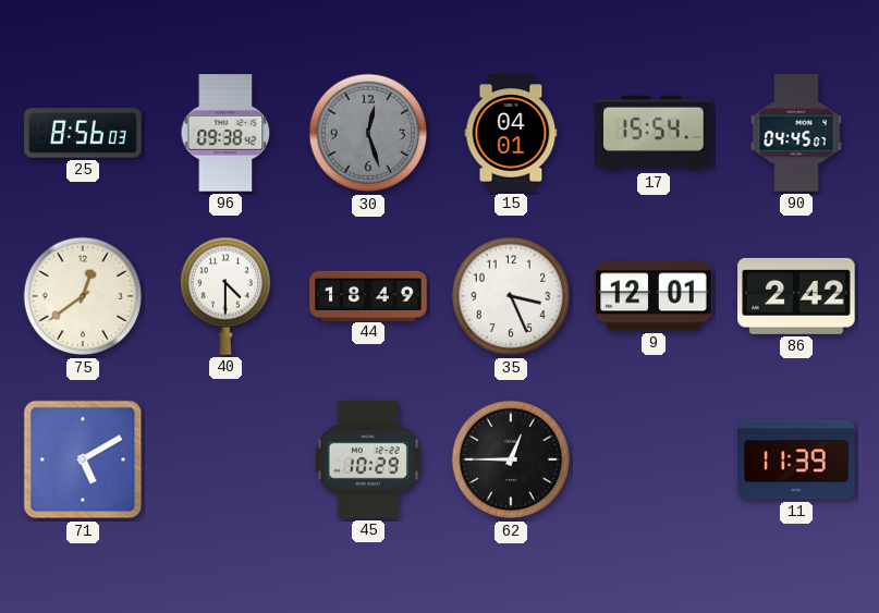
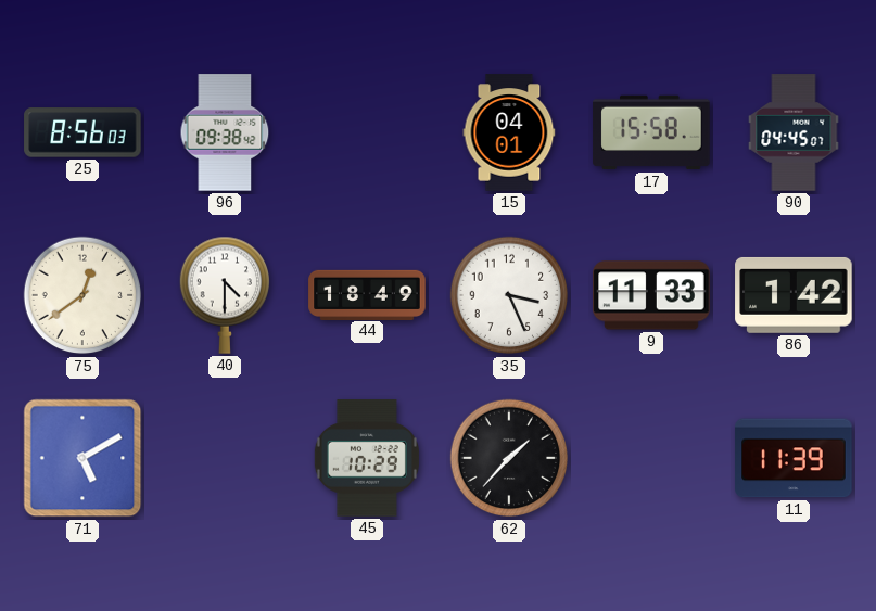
30: 12:27 -> none (368, 133)
17: 15:54 -> 15:58 (651, 132)
9: 12:01 -> 11:33 (651, 295)
86: 2:42 -> 1:42 (794, 295)
62: 12:45 -> 1:37 (509, 458)
